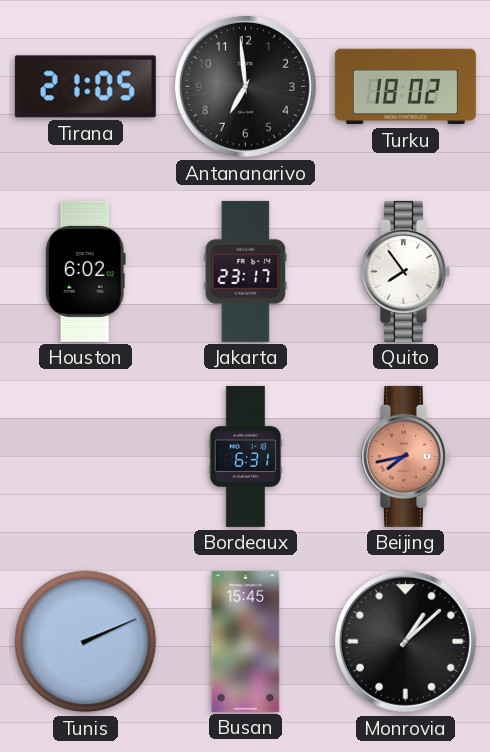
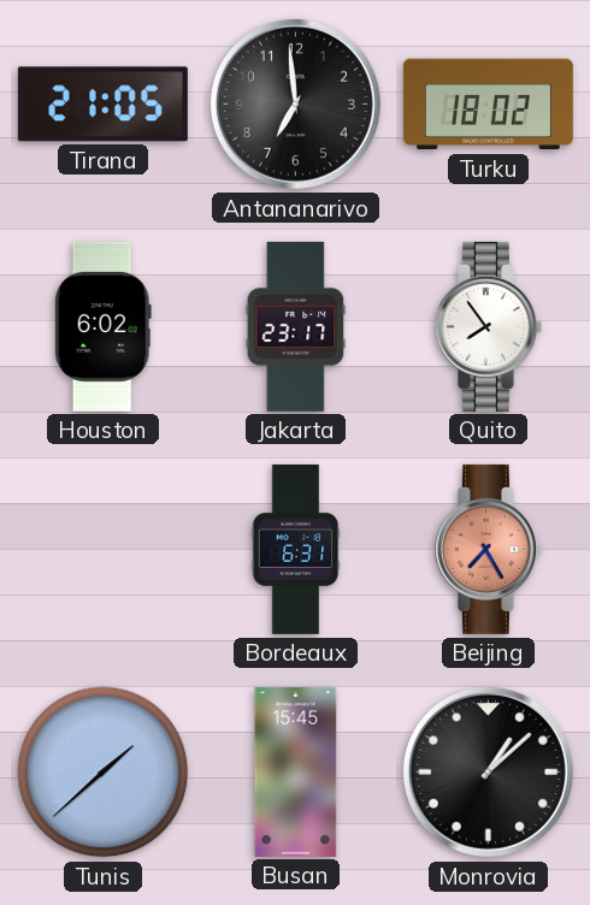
Beijing: 7:43 -> 7:25 (488, 549)
Tunis: 2:11 -> 1:38 (104, 773)
